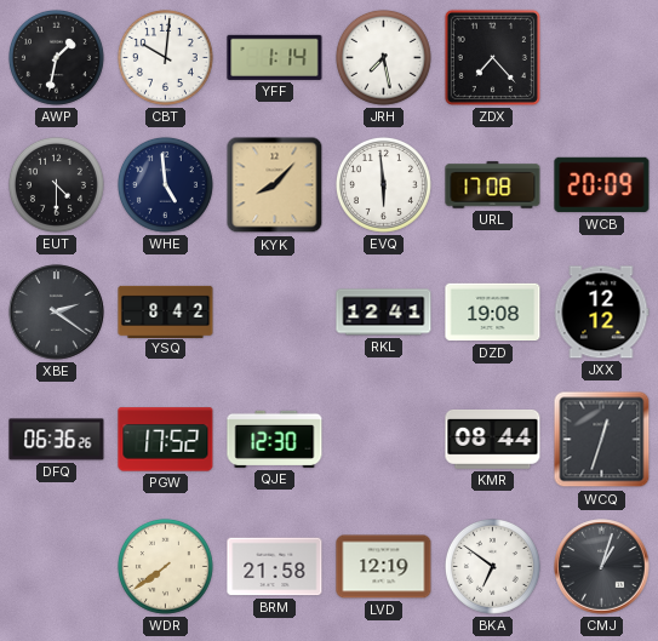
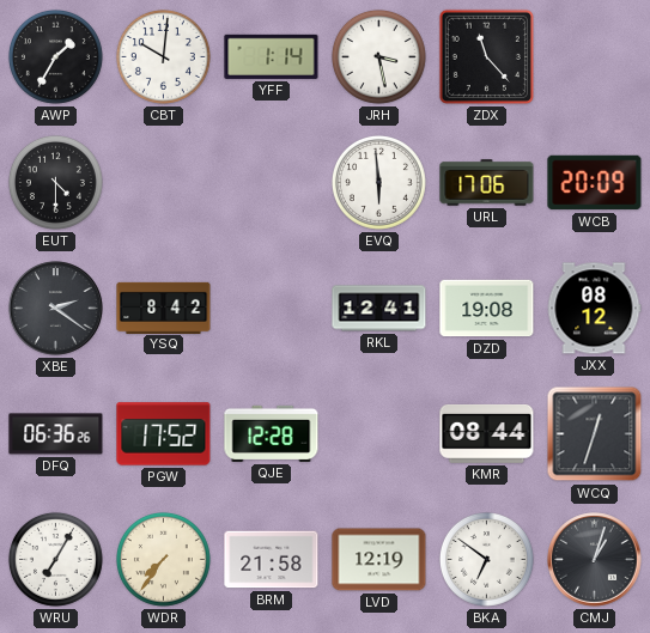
AWP: 1:32 -> 1:35 (55, 56)
JRH: 7:28 -> 3:28 (378, 56)
ZDX: 7:23 -> 11:23 (486, 56)
WHE: 4:59 -> none (165, 184)
KYK: 8:07 -> none (275, 185)
URL: 17:08 -> 17:06 (487, 183)
JXX: 12:12 -> 08:12 (594, 309)
QJE: 12:30 -> 12:28 (272, 433)
WRU: none -> 7:05 (55, 559)
WDR: 7:39 -> 7:36 (163, 559)
